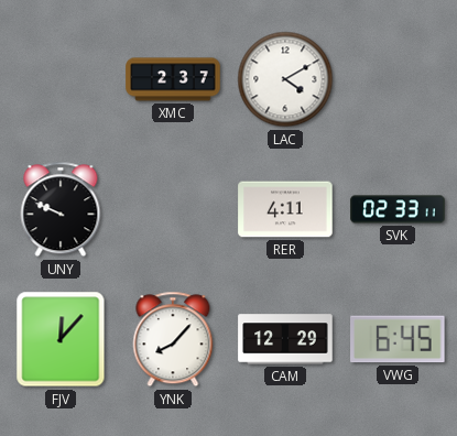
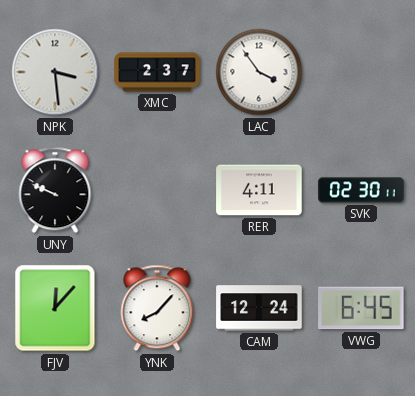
NPK: none -> 3:29 (55, 72)
LAC: 4:10 -> 3:54 (259, 72)
SVK: 02:33 -> 02:30 (361, 190)
CAM: 12:29 -> 12:24 (259, 308)
